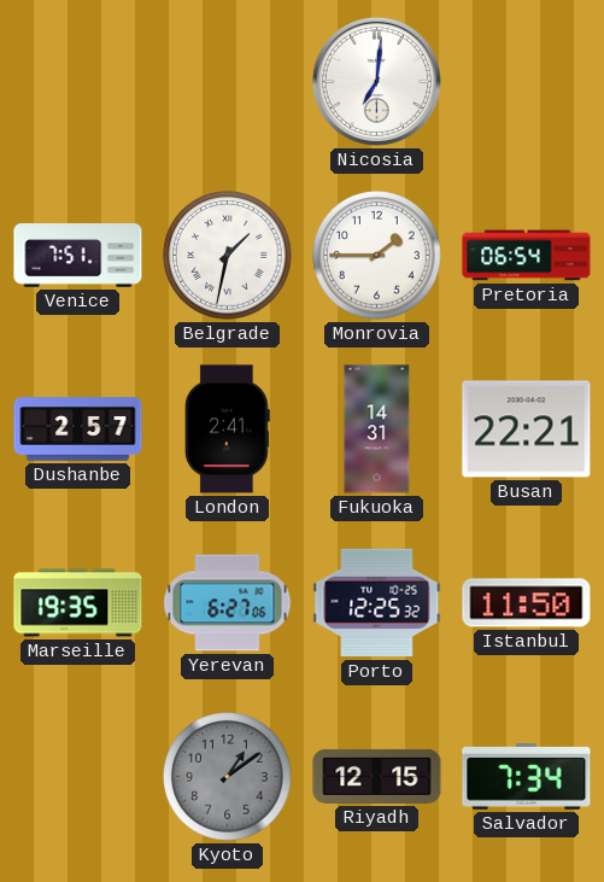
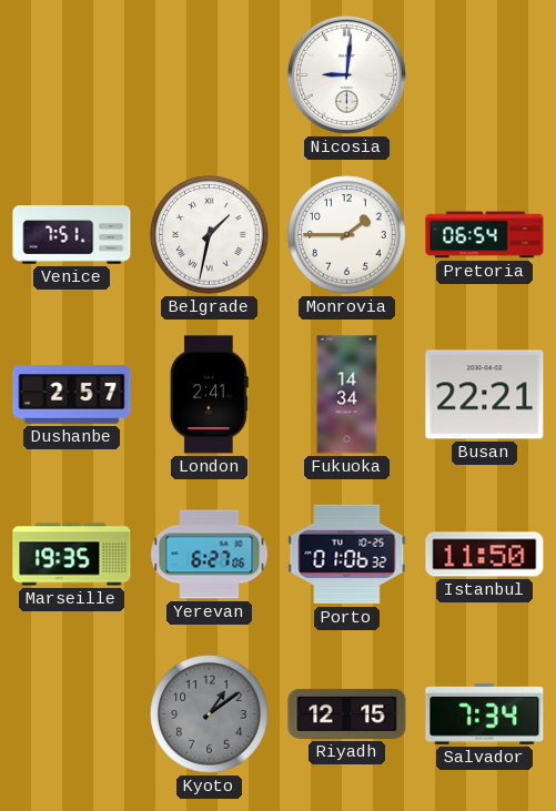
Nicosia: 7:01 -> 9:01 (346, 74)
Fukuoka: 14:31 -> 14:34 (347, 395)
Porto: 12:25 -> 01:06 (347, 555)
